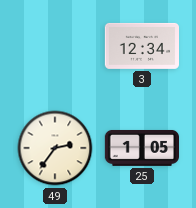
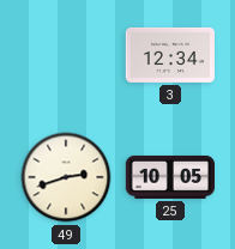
49: 2:36 -> 2:42 (66, 177)
25: 1:05 -> 10:05 (169, 177)
